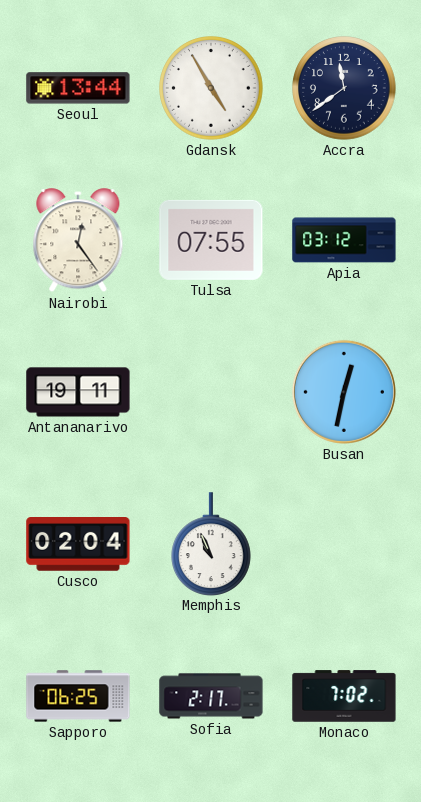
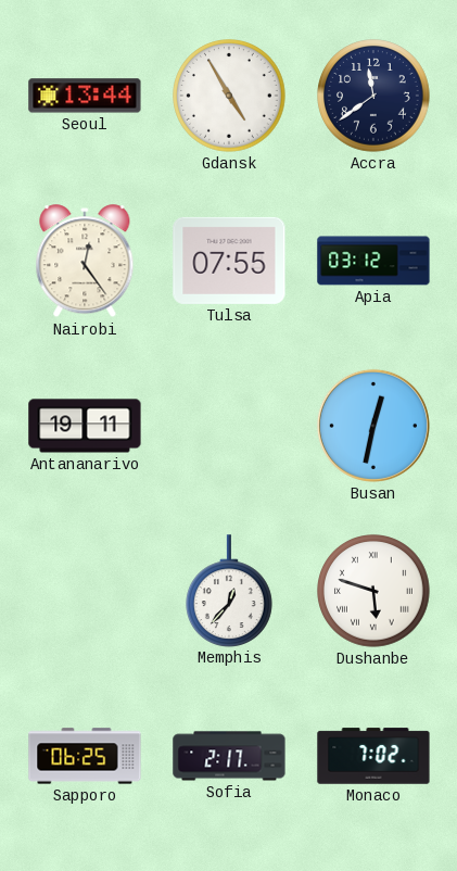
Cusco: 02:04 -> none (78, 545)
Memphis: 10:56 -> 12:37 (230, 591)
Dushanbe: none -> 5:48 (373, 591)
